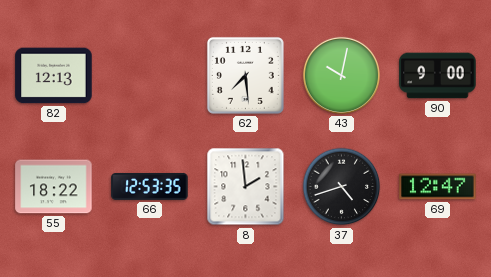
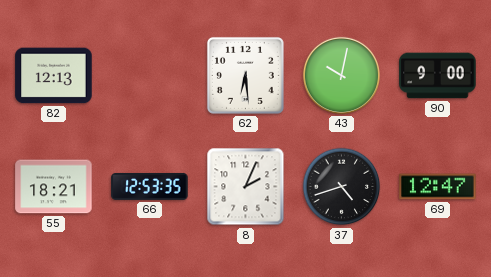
62: 7:29 -> 6:29 (245, 75)
55: 18:22 -> 18:21 (54, 187)
8: 1:59 -> 2:04 (246, 187)
